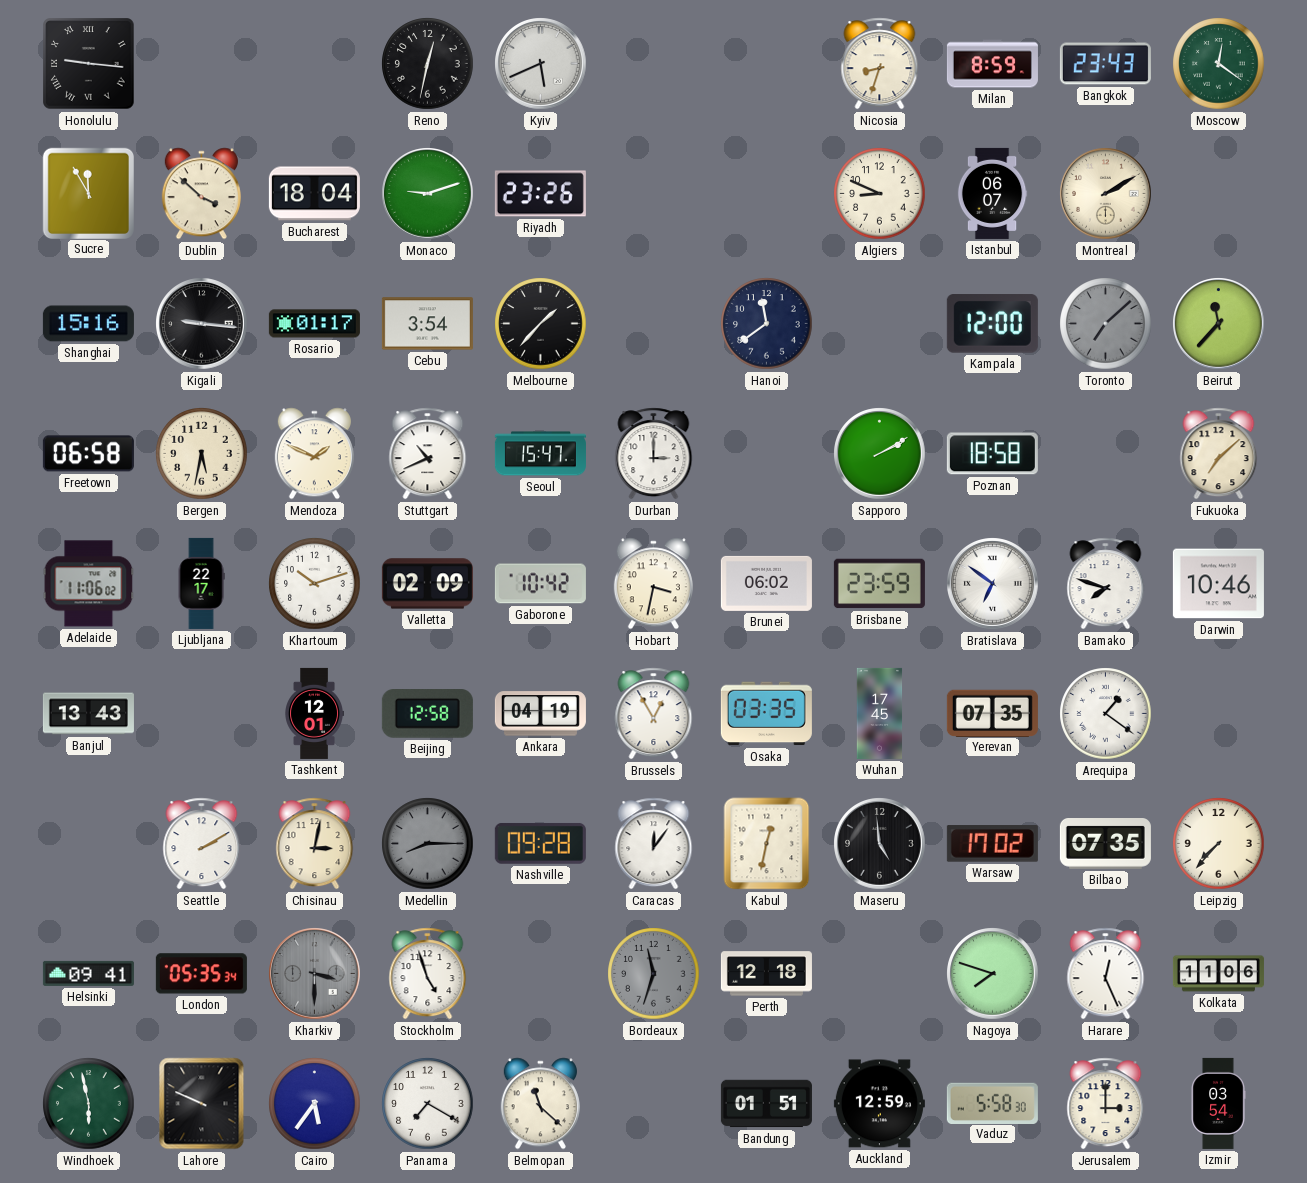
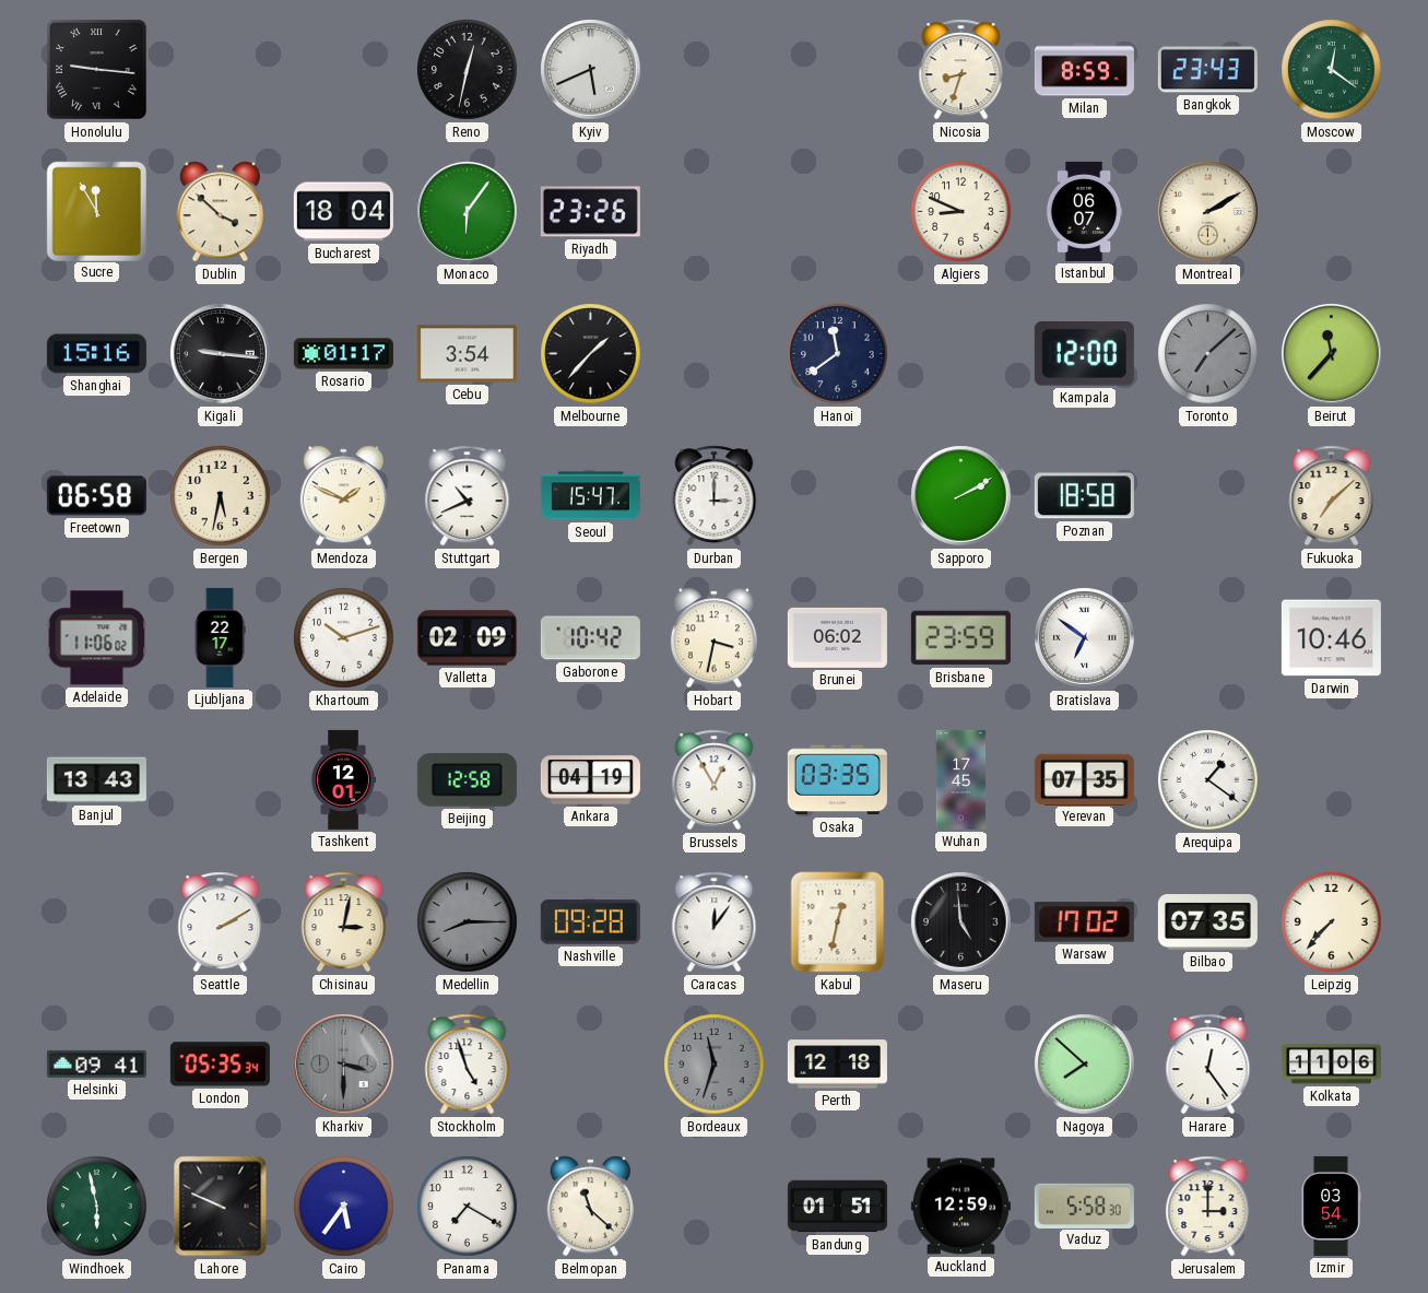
Monaco: 9:12 -> 6:06 (468, 212)
Bamako: 7:48 -> none (1106, 584)
Nagoya: 7:48 -> 7:52 (1085, 1065)
Harare: 12:26 -> 12:24 (1208, 1065)
